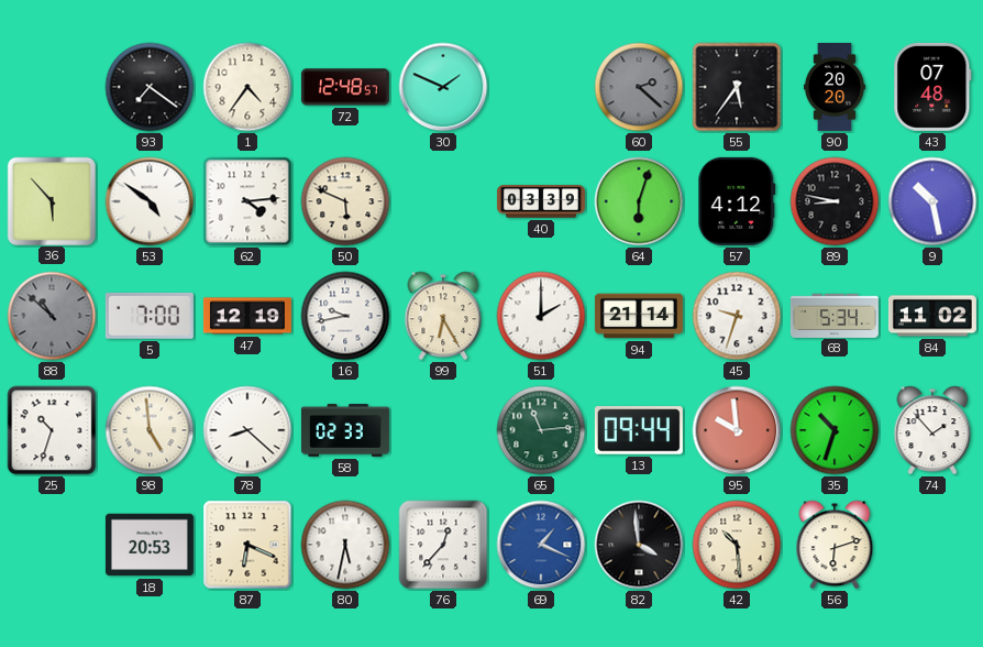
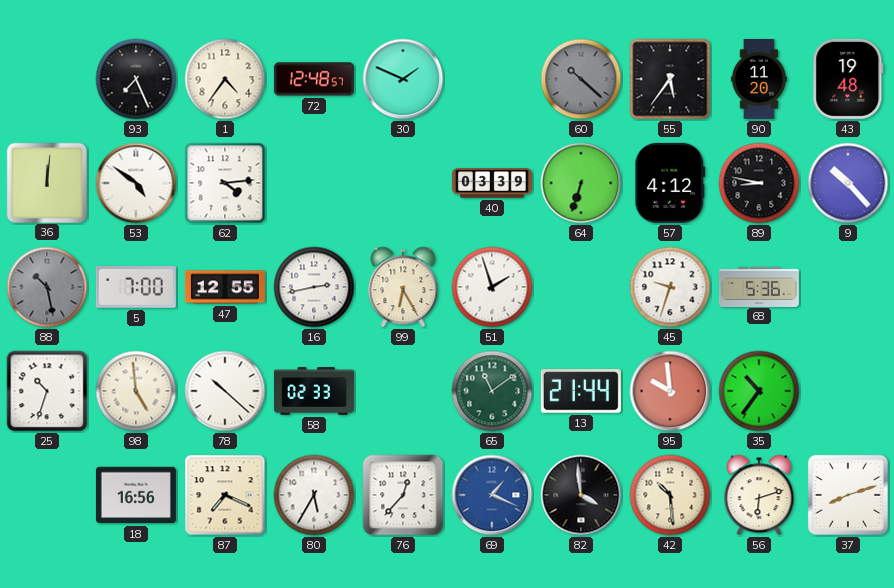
93: 7:21 -> 7:26 (136, 79)
60: 2:22 -> 10:22 (581, 79)
90: 20:20 -> 11:20 (759, 79)
43: 07:48 -> 19:48 (848, 79)
36: 5:53 -> 12:01 (46, 182)
50: 5:49 -> none (345, 201)
64: 6:03 -> 6:33 (581, 183)
9: 10:28 -> 10:23 (848, 183)
88: 10:52 -> 10:28 (47, 287)
47: 12:19 -> 12:55 (225, 287)
16: 9:43 -> 2:43 (314, 287)
51: 2:00 -> 1:57 (492, 287)
94: 21:14 -> none (639, 316)
68: 5:34 -> 5:36 (759, 286)
84: 11:02 -> none (932, 316)
78: 8:22 -> 10:22 (225, 391)
65: 11:14 -> 11:09 (492, 391)
13: 09:44 -> 21:44 (581, 391)
35: 10:33 -> 10:36 (759, 391)
74: 1:53 -> none (932, 430)
18: 20:53 -> 16:56 (136, 495)
87: 6:19 -> 7:19 (225, 495)
80: 5:32 -> 5:35 (314, 495)
37: none -> 8:12 (848, 495)
